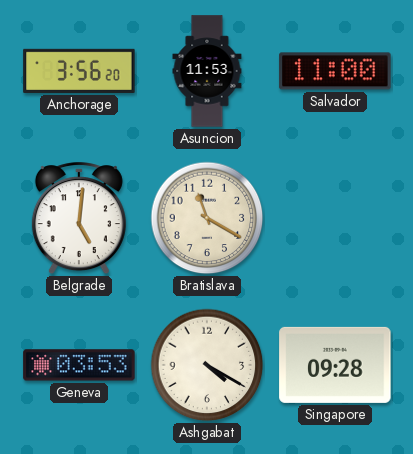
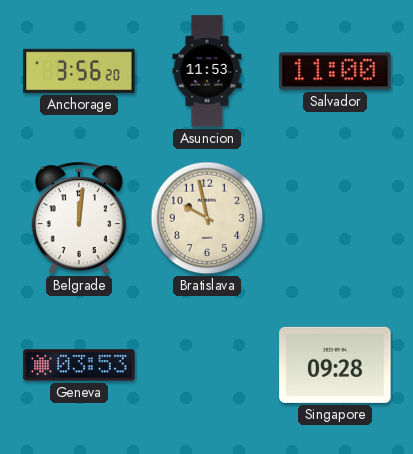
Belgrade: 5:01 -> 12:01 (79, 219)
Bratislava: 11:20 -> 9:58 (207, 218)
Ashgabat: 4:20 -> none (207, 365)
